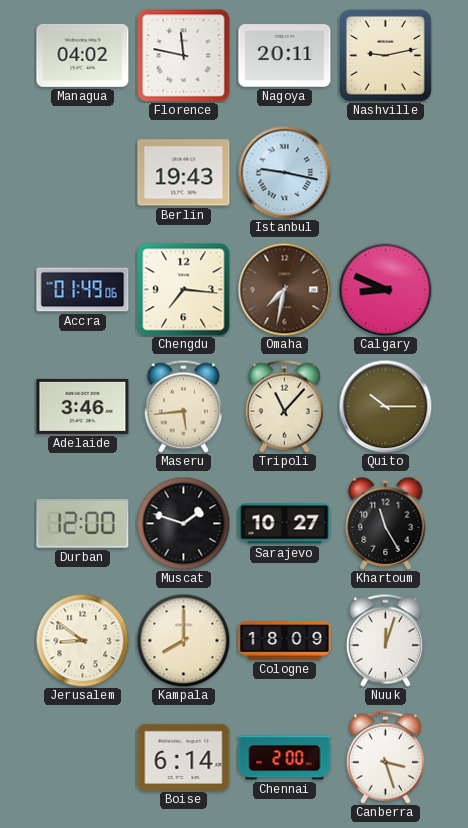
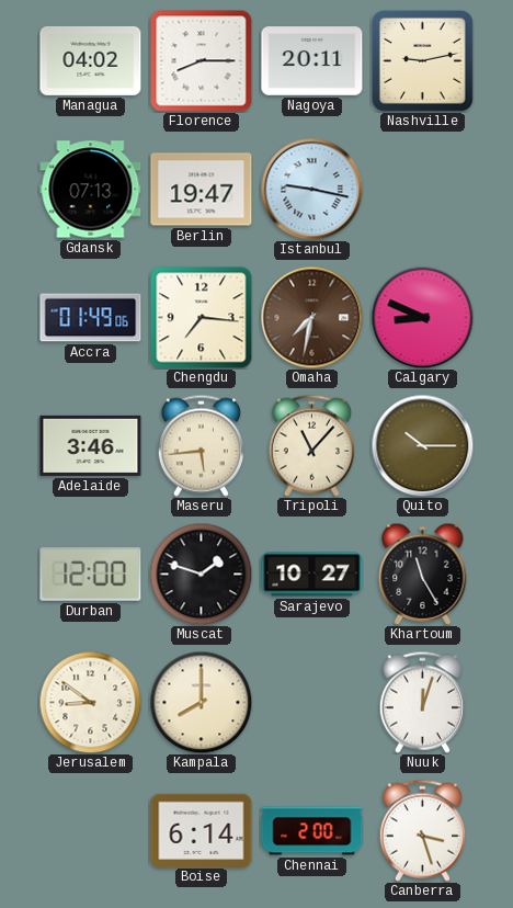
Florence: 11:47 -> 8:15 (202, 61)
Gdansk: none -> 07:13 (91, 190)
Berlin: 19:43 -> 19:47 (202, 190)
Cologne: 18:09 -> none (285, 641)
